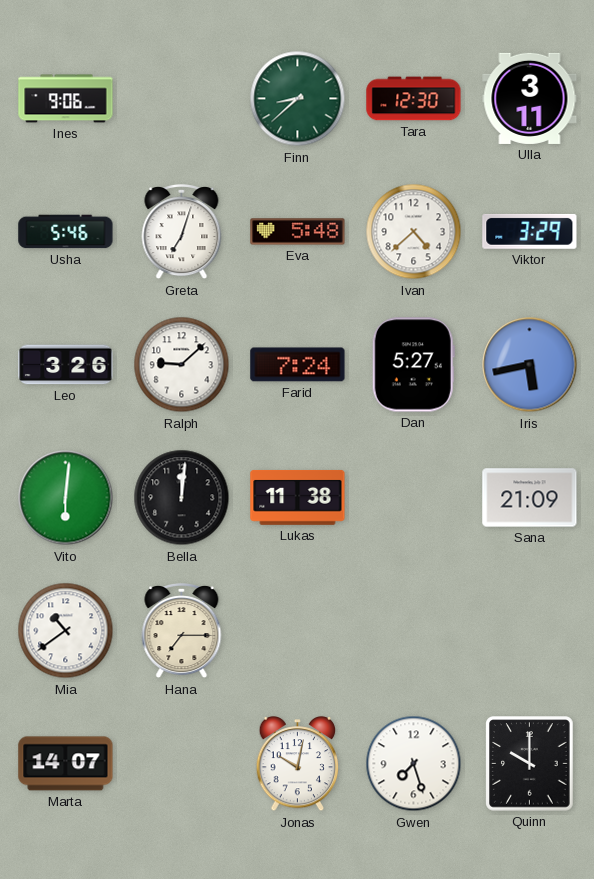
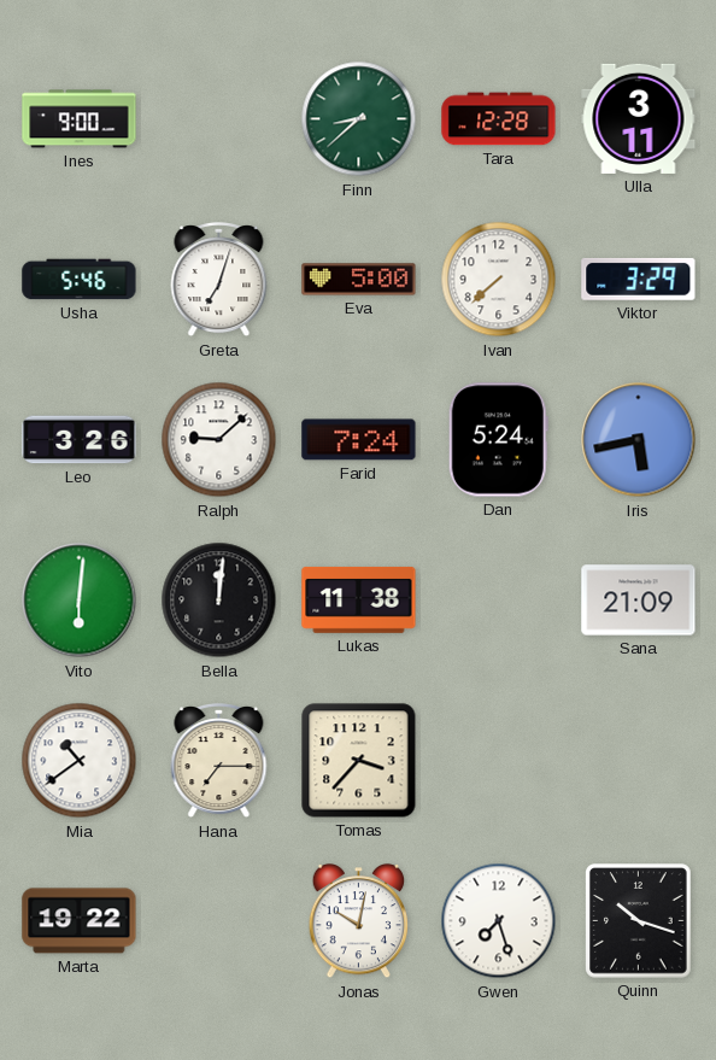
Ines: 9:06 -> 9:00 (80, 119)
Tara: 12:30 -> 12:28 (499, 119)
Eva: 5:48 -> 5:00 (359, 280)
Ivan: 4:38 -> 7:38 (499, 280)
Dan: 5:27 -> 5:24 (498, 440)
Tomas: none -> 3:37 (359, 761)
Marta: 14:07 -> 19:22 (80, 921)
Quinn: 10:00 -> 10:18 (639, 921)
